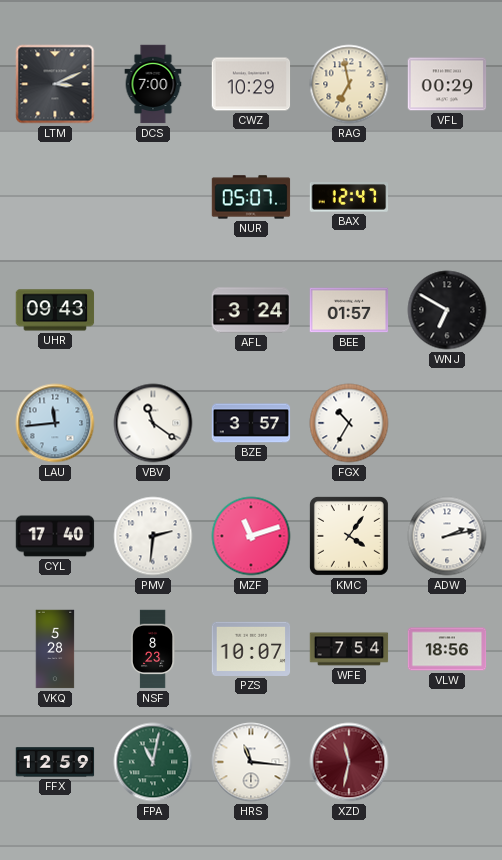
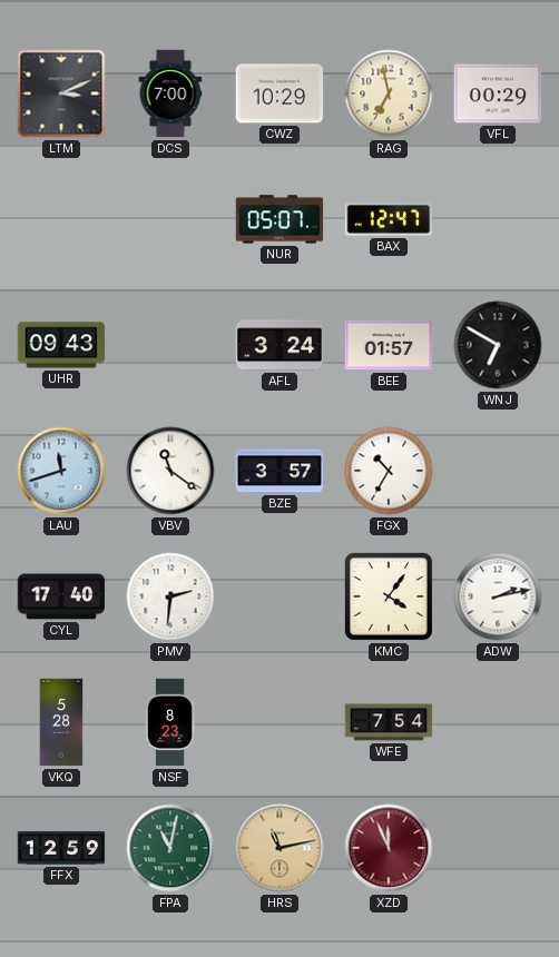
LAU: 11:44 -> 11:42 (61, 471)
MZF: 11:12 -> none (251, 536)
PZS: 10:07 -> none (251, 649)
VLW: 18:56 -> none (447, 649)
HRS: 11:16 -> 11:13 (279, 848)
HRS dial: white -> champagne (279, 848)
XZD: 11:32 -> 11:56 (389, 848)
